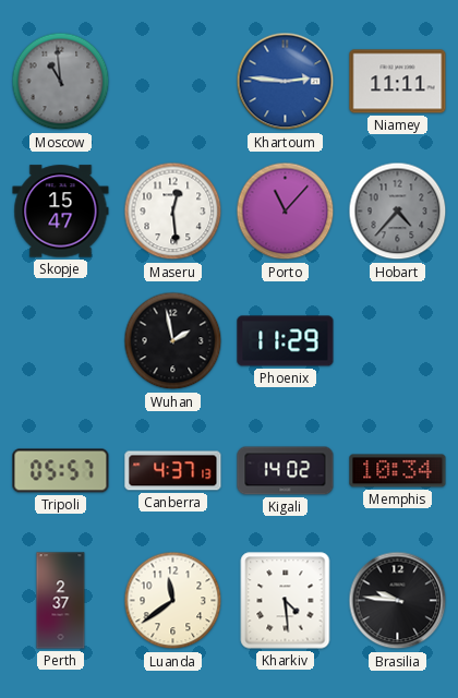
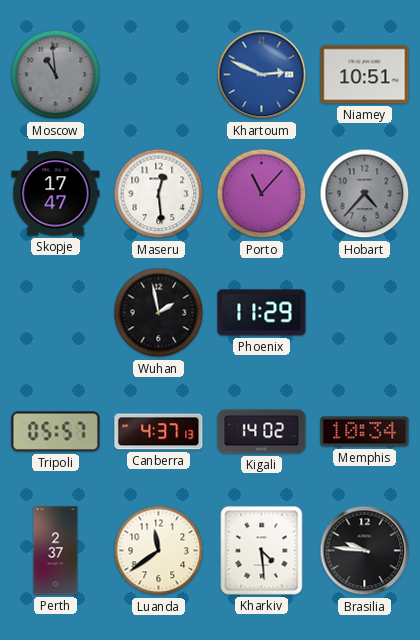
Khartoum: 2:46 -> 2:49 (262, 75)
Niamey: 11:11 -> 10:51 (365, 75)
Skopje: 15:47 -> 17:47 (56, 194)
